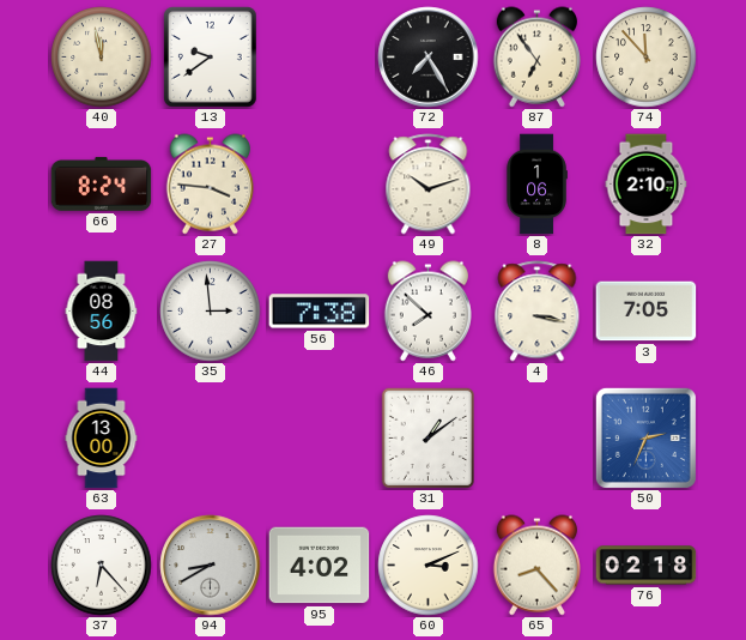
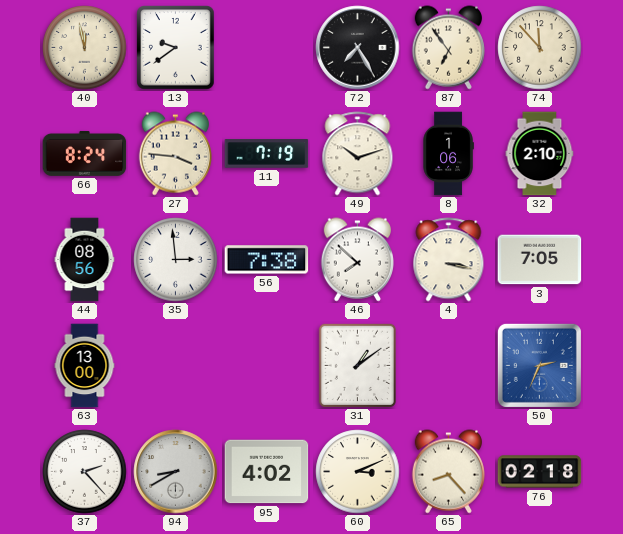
11: none -> 7:19 (267, 154)
37: 6:23 -> 2:23 (85, 472)
